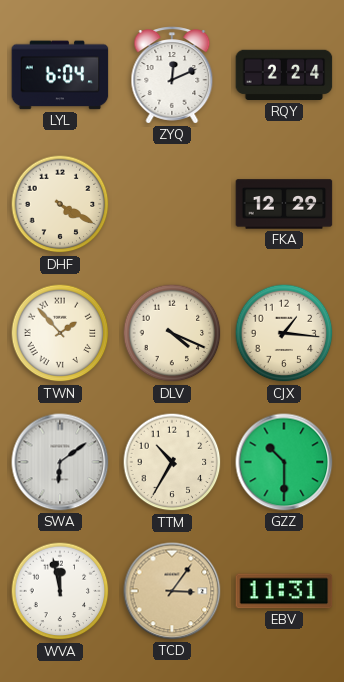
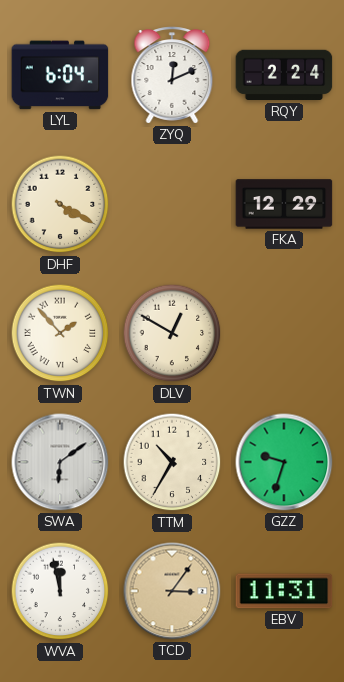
DLV: 4:19 -> 12:50 (172, 333)
CJX: 1:16 -> none (284, 333)
GZZ: 10:30 -> 9:33 (284, 462)
